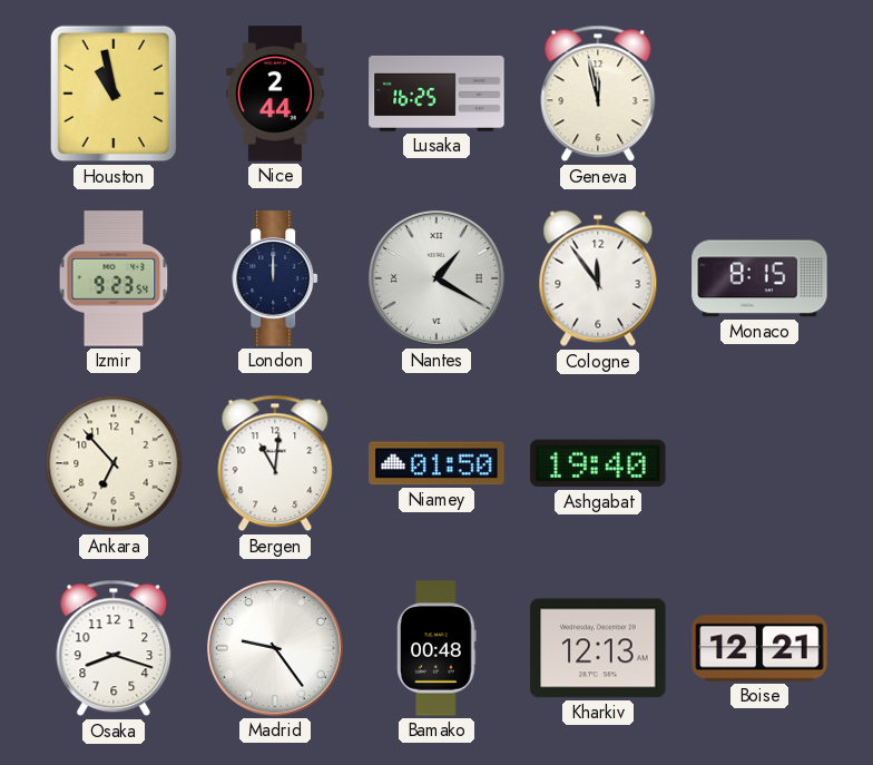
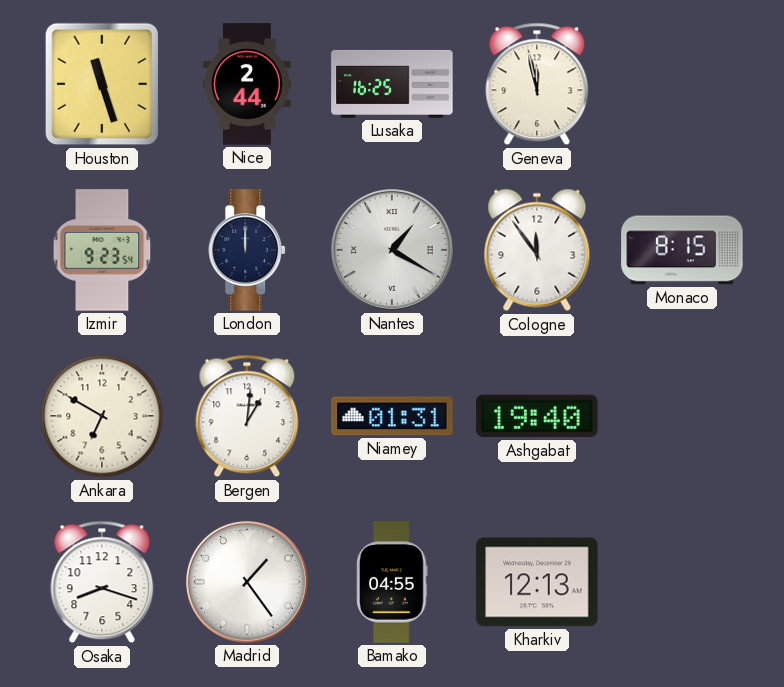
Houston: 10:58 -> 11:27 (102, 84)
Ankara: 6:53 -> 6:50 (102, 416)
Bergen: 11:01 -> 1:01 (247, 416)
Niamey: 01:50 -> 01:31 (392, 416)
Madrid: 9:24 -> 1:24 (247, 582)
Bamako: 00:48 -> 04:55 (392, 582)
Boise: 12:21 -> none (759, 648)
